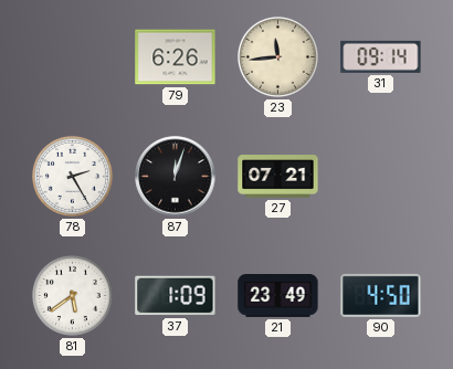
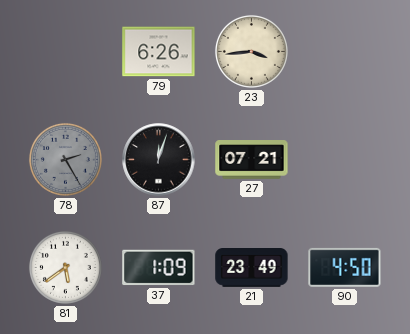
23: 11:44 -> 3:44 (251, 51)
31: 09:14 -> none (381, 56)
78 dial: white -> grey (65, 159)
